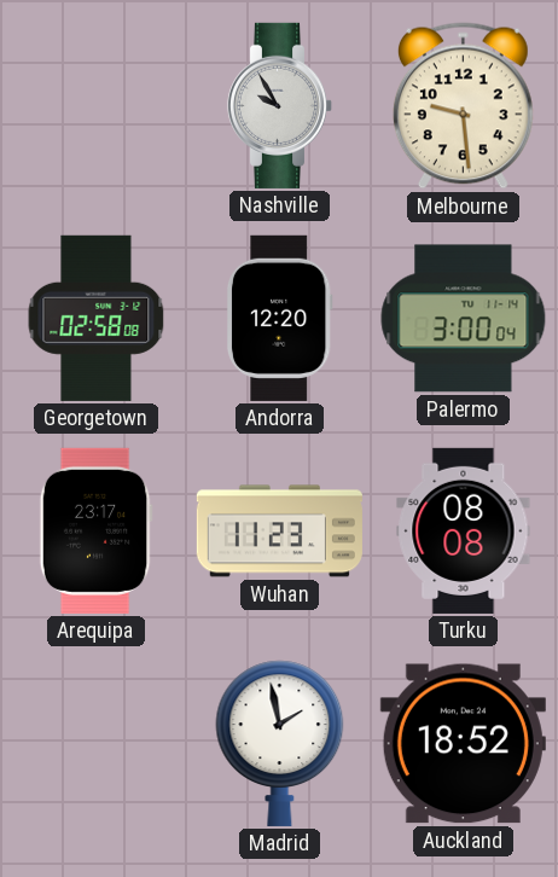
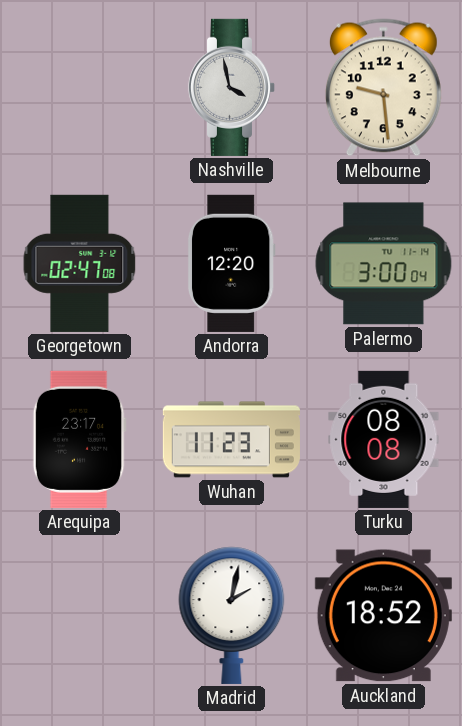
Nashville: 9:55 -> 3:58 (232, 87)
Georgetown: 02:58 -> 02:47 (80, 263)
Madrid: 1:58 -> 2:02 (232, 615)
